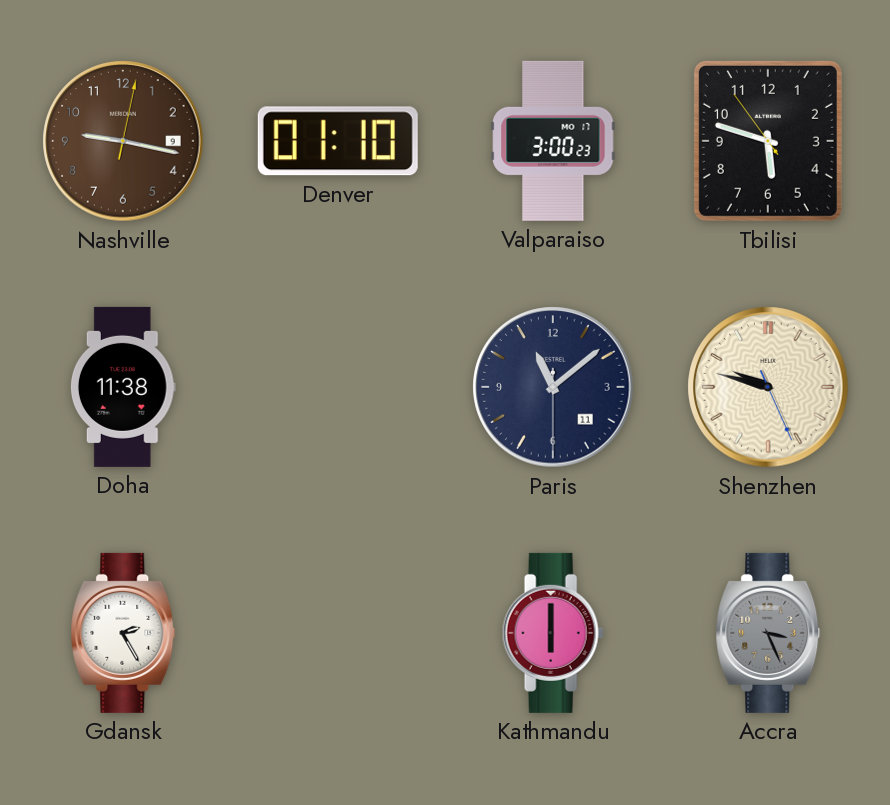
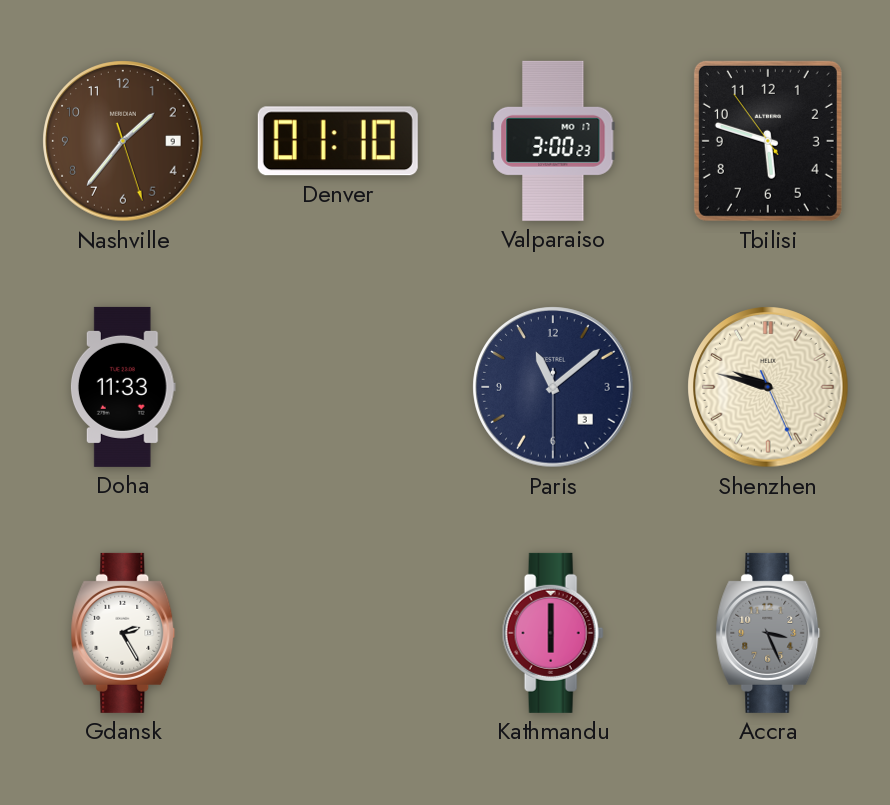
Nashville: 9:17 -> 1:36 (123, 141)
Doha: 11:38 -> 11:33 (123, 387)
Paris date: 11 -> 3 (553, 387)
